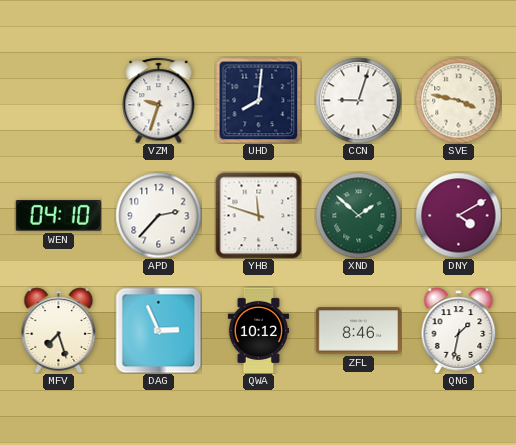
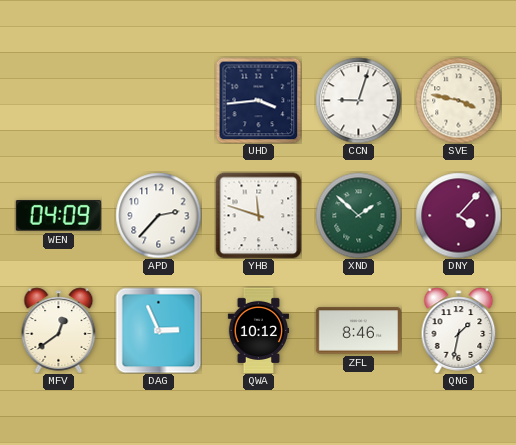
VZM: 9:33 -> none (159, 100)
UHD: 8:01 -> 3:44 (258, 100)
WEN: 04:10 -> 04:09 (58, 216)
DNY: 4:10 -> 4:07 (458, 215)
MFV: 7:27 -> 12:39 (59, 330)
